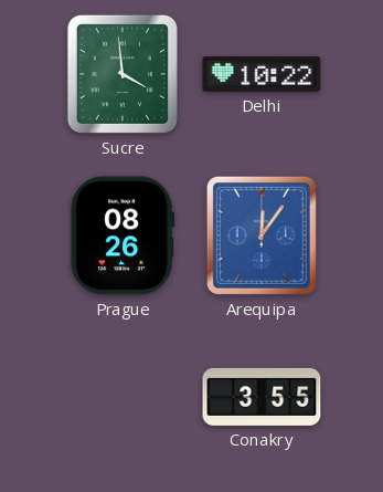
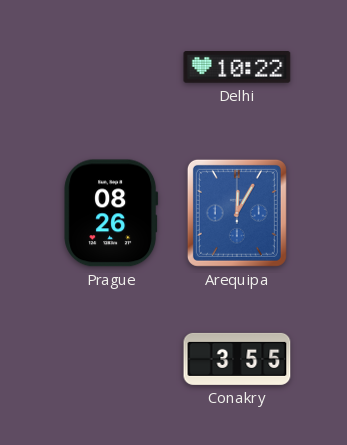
Sucre: 3:59 -> none (123, 74)
Arequipa: 12:06 -> 12:05 (237, 213)
